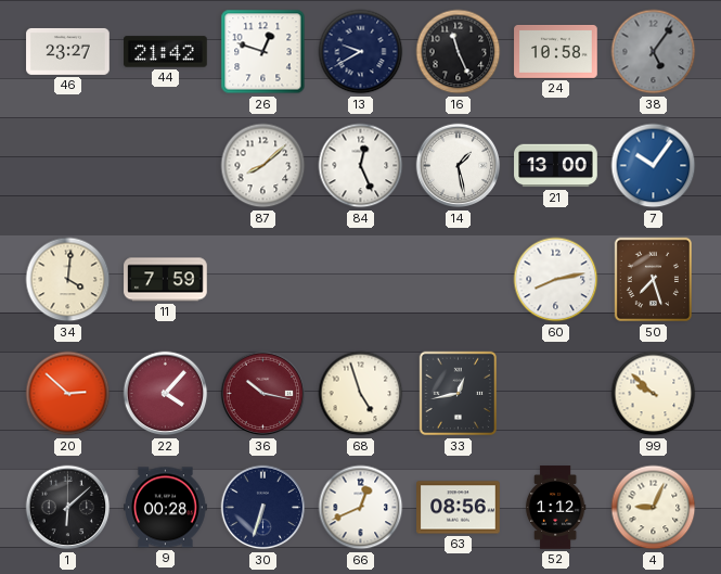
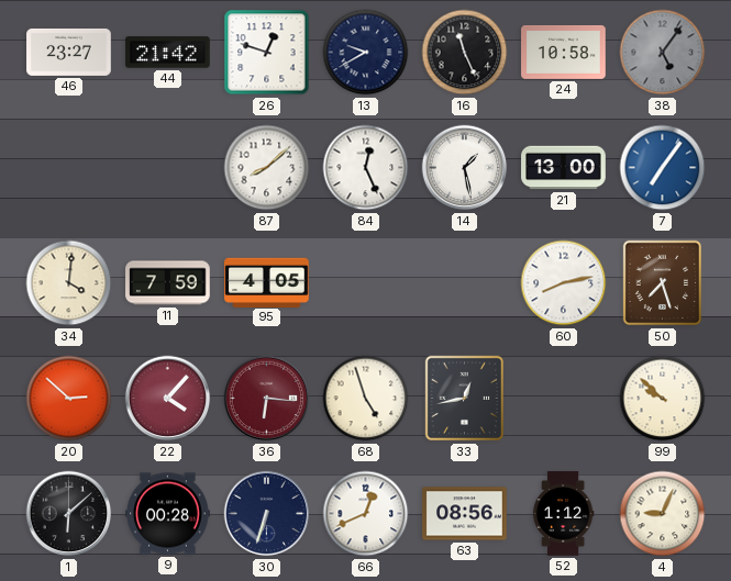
7: 10:06 -> 7:06 (663, 168)
95: none -> 4:05 (267, 282)
36: 10:17 -> 6:16 (267, 399)
